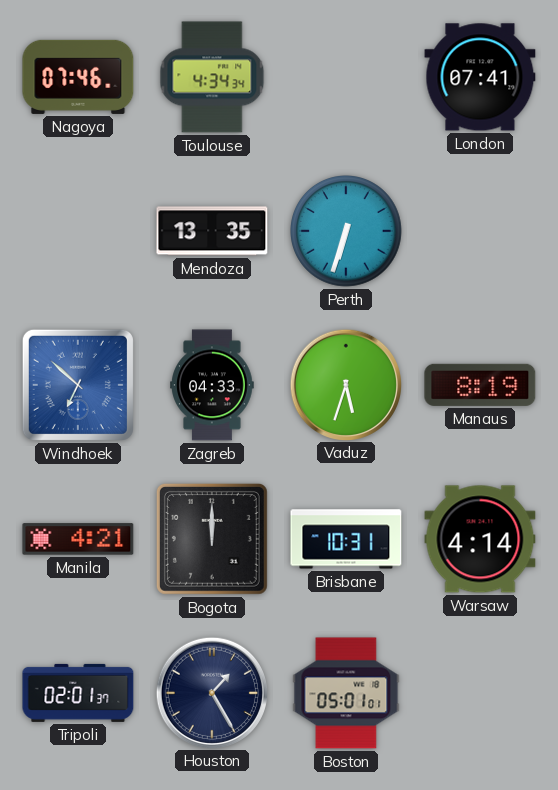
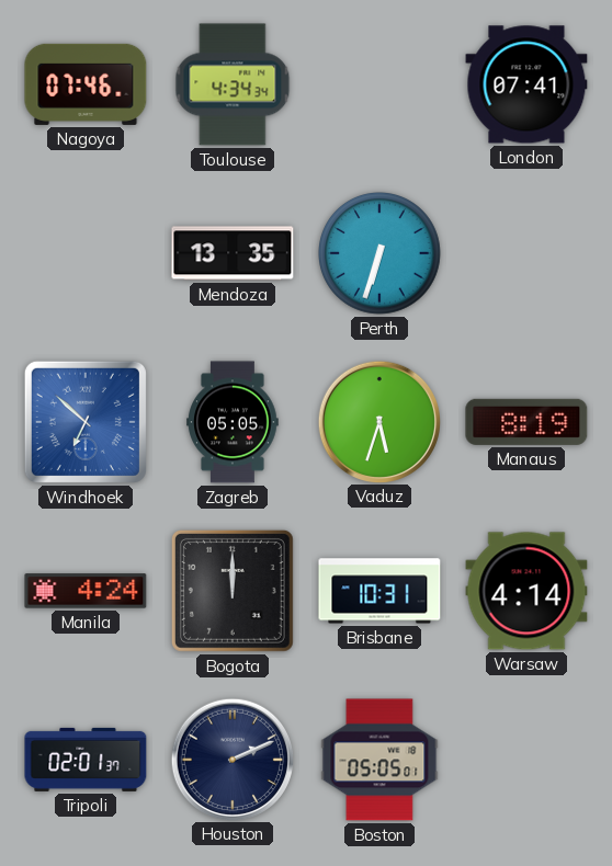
Zagreb: 04:33 -> 05:05 (233, 422)
Manila: 4:21 -> 4:24 (86, 591)
Houston: 1:25 -> 2:11 (231, 759)
Boston: 05:01 -> 05:05 (379, 760)
